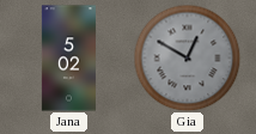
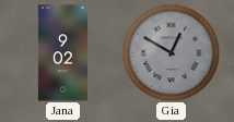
Jana: 5:02 -> 9:02 (62, 53)
